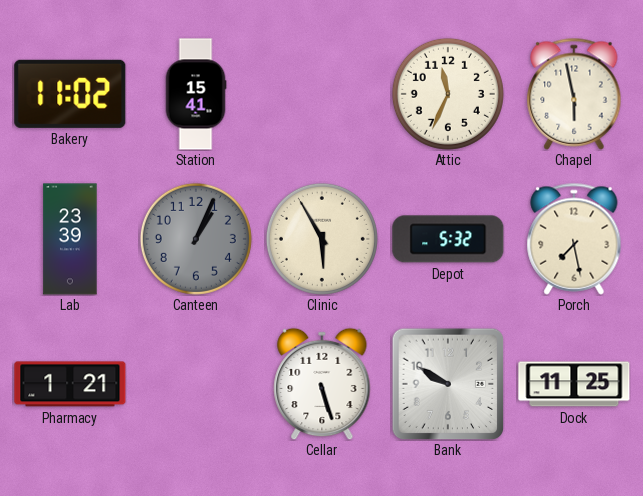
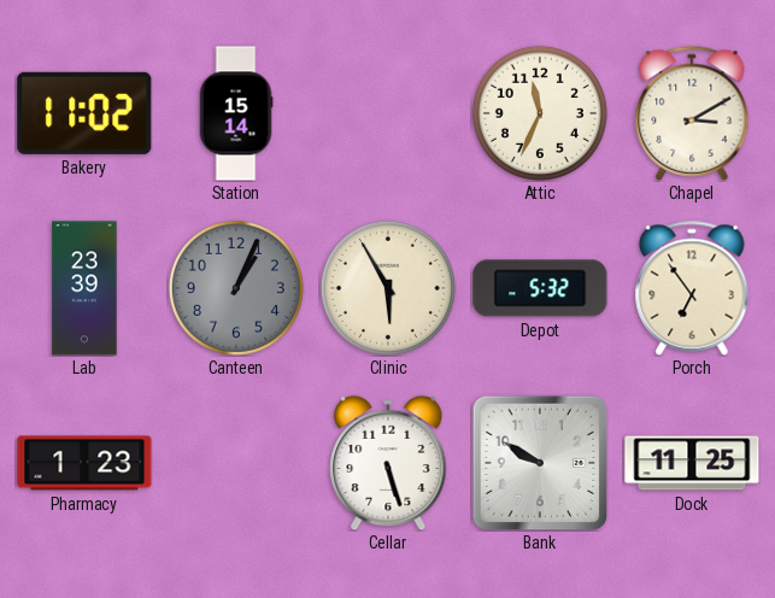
Station: 15:41 -> 15:14 (236, 113)
Chapel: 5:58 -> 3:10 (692, 113)
Porch: 7:28 -> 6:54 (692, 288)
Pharmacy: 1:21 -> 1:23 (84, 463)
